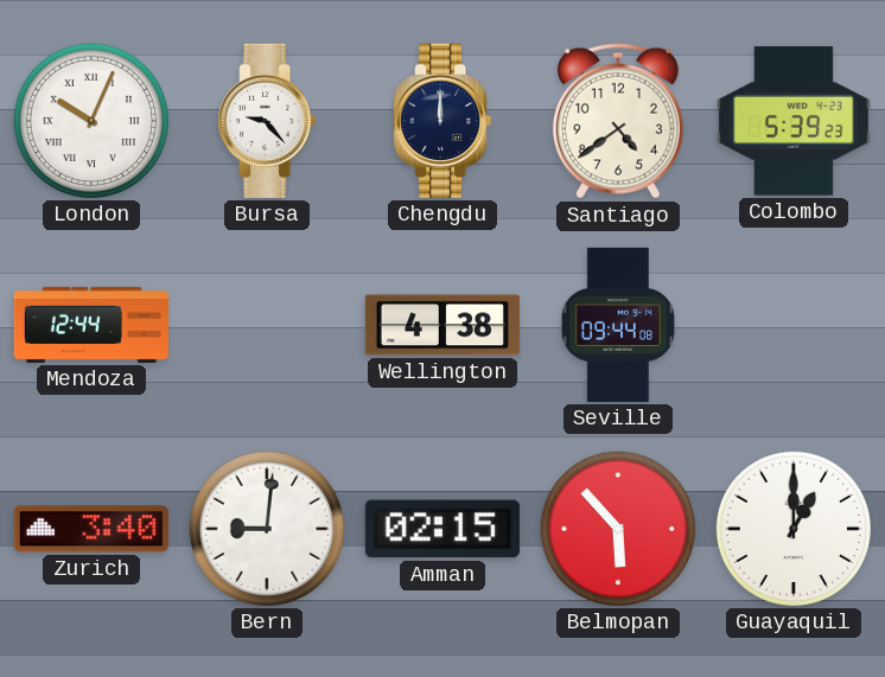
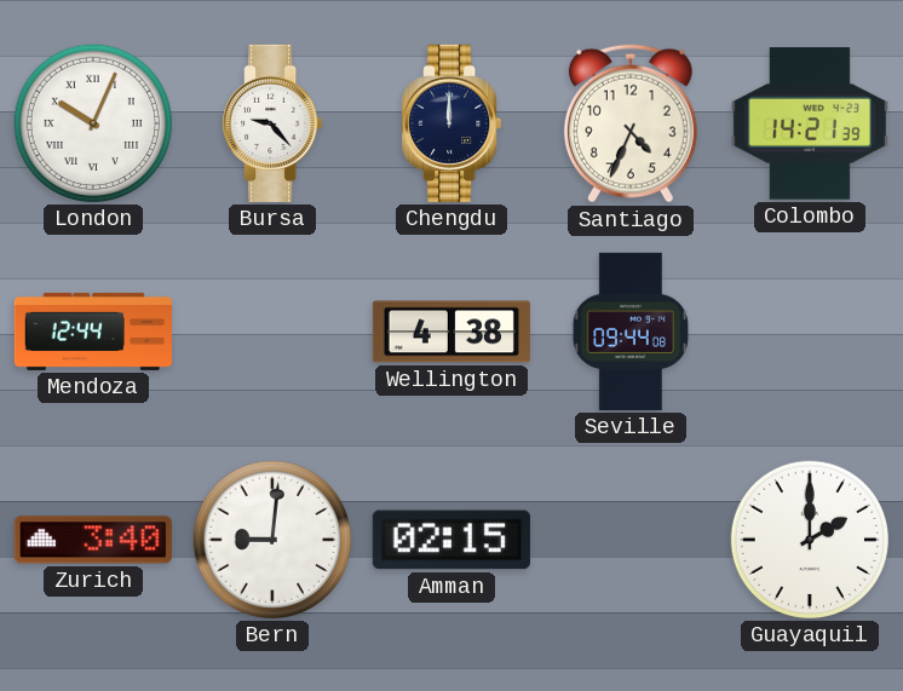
Santiago: 4:39 -> 4:34 (631, 123)
Colombo: 5:39 -> 14:21 (810, 123)
Belmopan: 5:53 -> none (618, 529)
Guayaquil: 1:00 -> 2:00 (810, 540)
